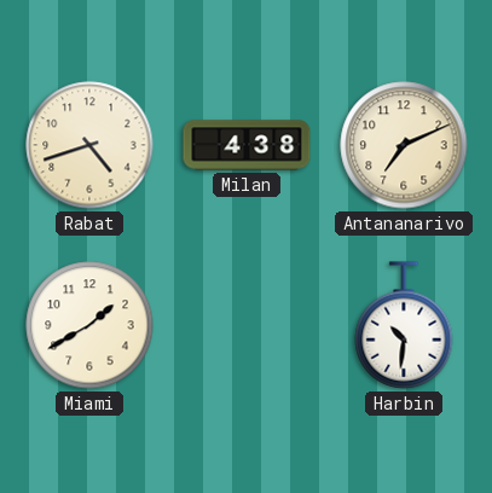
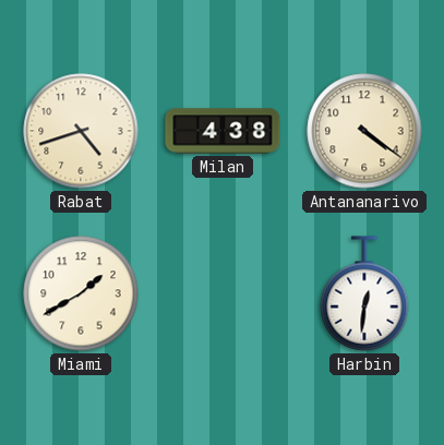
Antananarivo: 7:11 -> 4:21 (364, 131)
Harbin: 10:31 -> 12:31 (364, 293)
